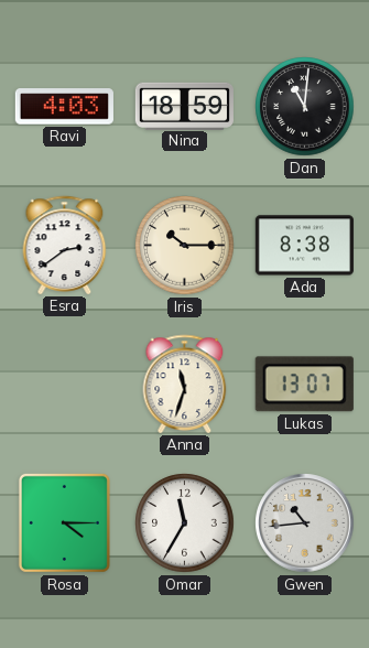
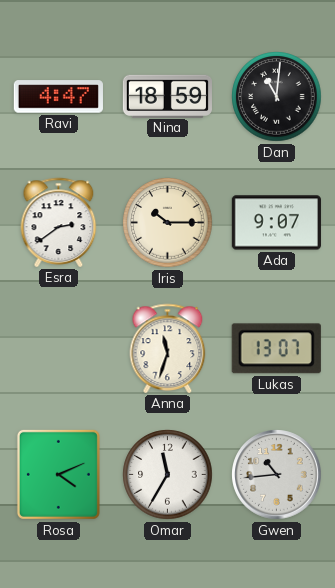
Ravi: 4:03 -> 4:47 (58, 97)
Ada: 8:38 -> 9:07 (276, 223)
Rosa: 4:15 -> 4:11 (58, 474)
